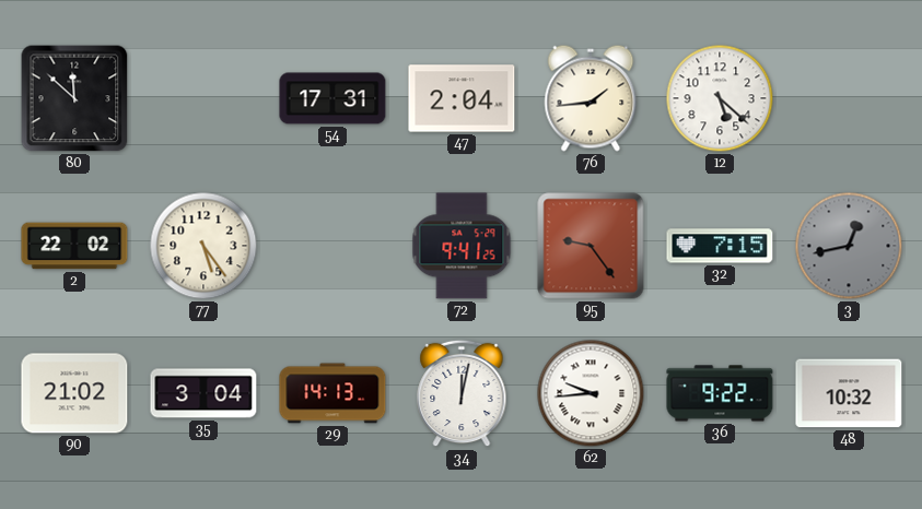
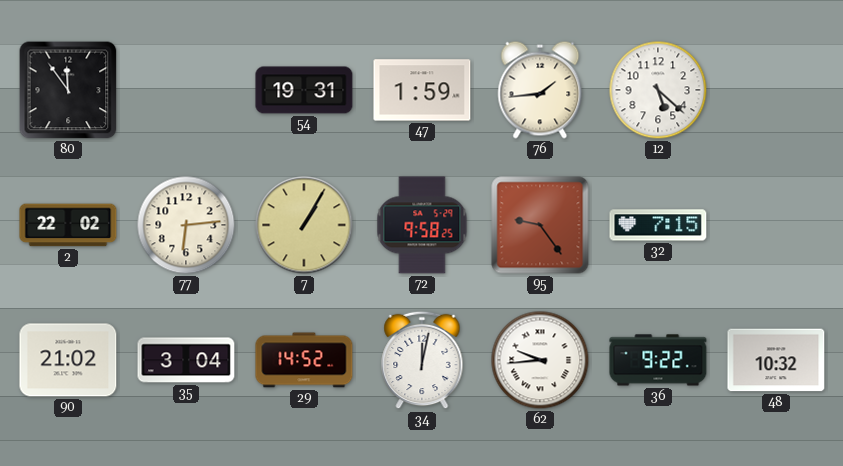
80: 11:52 -> 11:54 (68, 90)
54: 17:31 -> 19:31 (304, 90)
47: 2:04 -> 1:59 (422, 90)
77: 5:24 -> 6:14 (186, 225)
7: none -> 1:05 (304, 225)
72: 9:41 -> 9:58 (422, 225)
3: 12:43 -> none (849, 246)
29: 14:13 -> 14:52 (304, 360)
